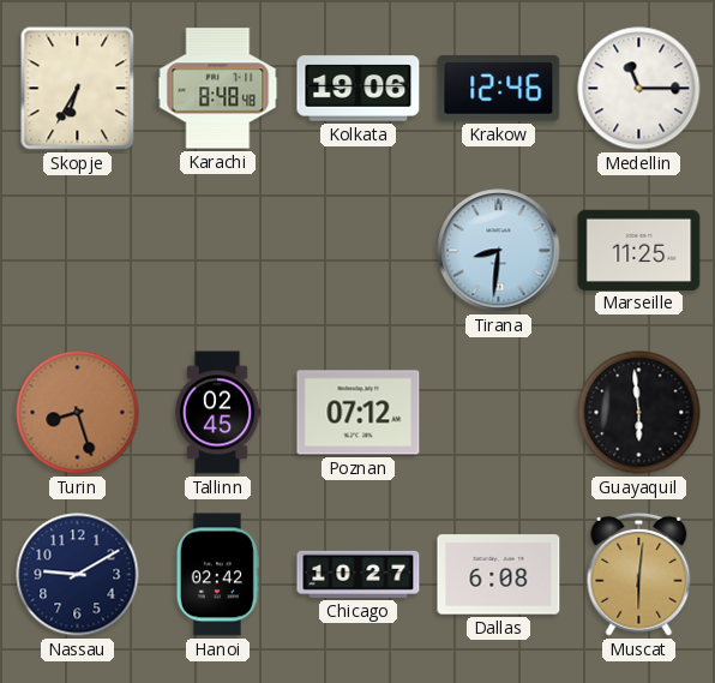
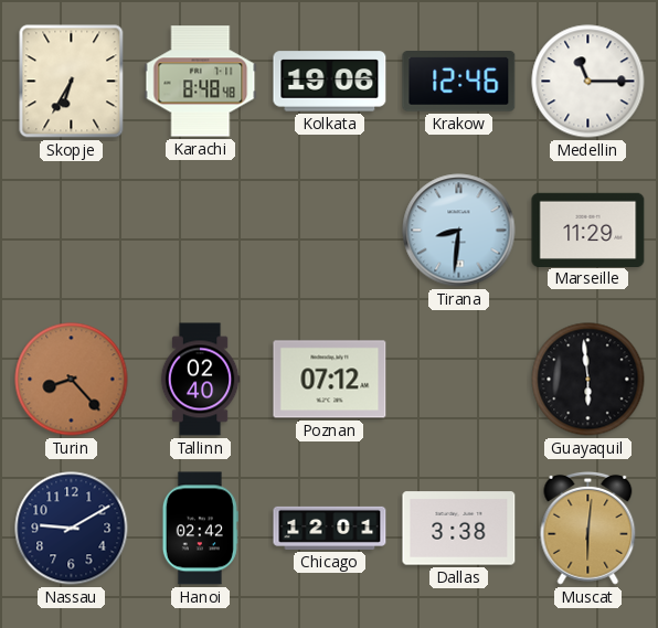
Marseille: 11:25 -> 11:29 (588, 230)
Turin: 8:27 -> 8:23 (72, 380)
Tallinn: 02:45 -> 02:40 (200, 380)
Chicago: 10:27 -> 12:01 (330, 528)
Dallas: 6:08 -> 3:38 (459, 529)
